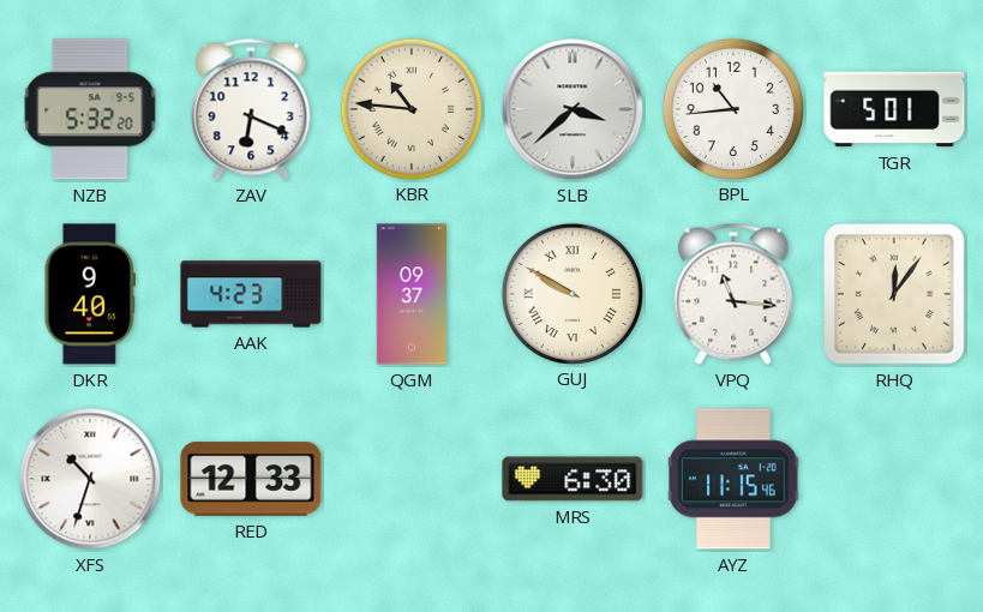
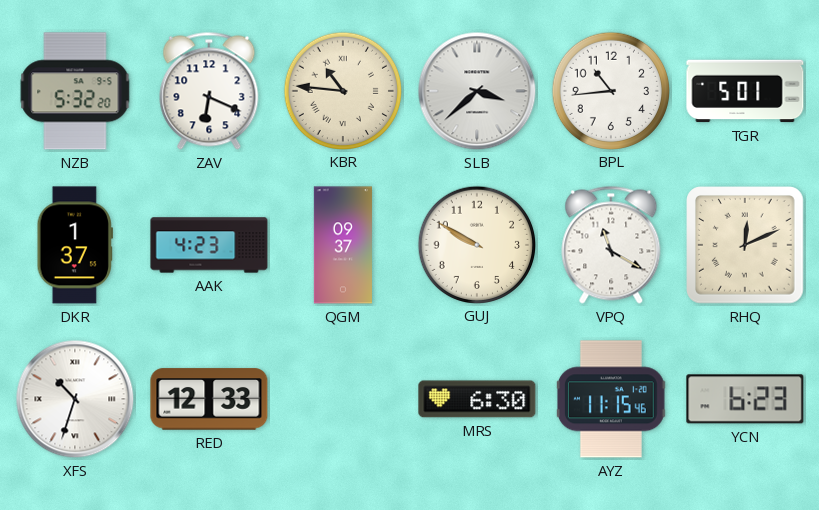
DKR: 9:40 -> 1:37 (74, 245)
GUJ numerals: Roman -> Arabic (476, 244)
VPQ: 11:16 -> 11:20 (611, 245)
RHQ: 12:06 -> 12:11 (746, 246)
YCN: none -> 6:23 (745, 399)
